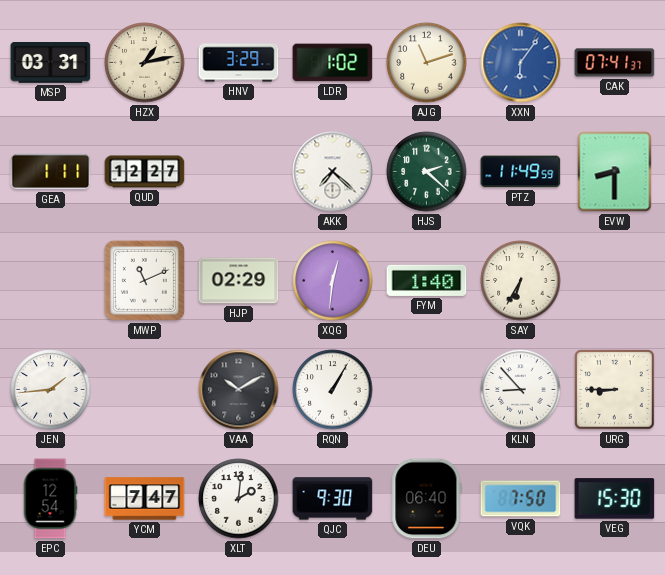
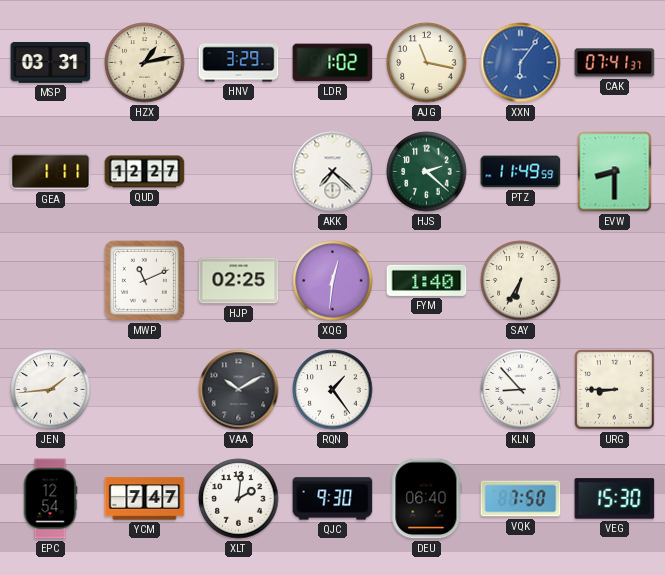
AJG: 11:12 -> 11:17 (427, 63)
HJP: 02:29 -> 02:25 (239, 281)
RQN: 1:05 -> 1:24 (333, 390)
